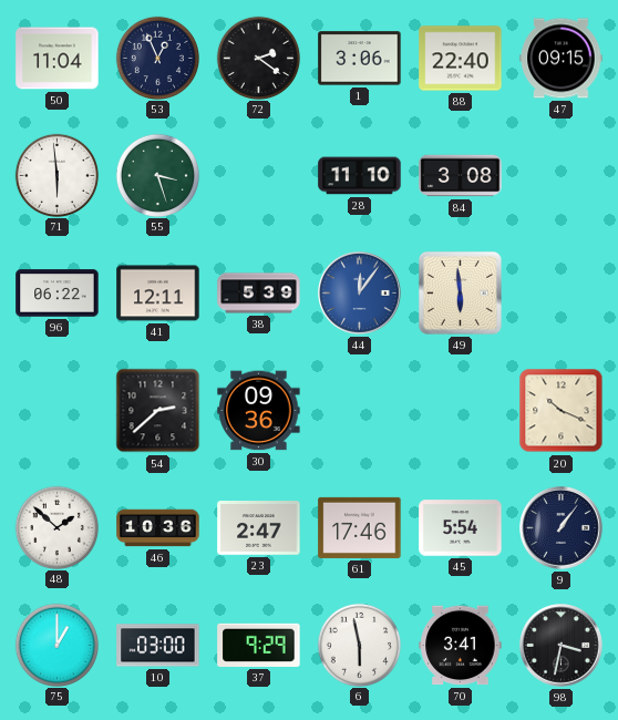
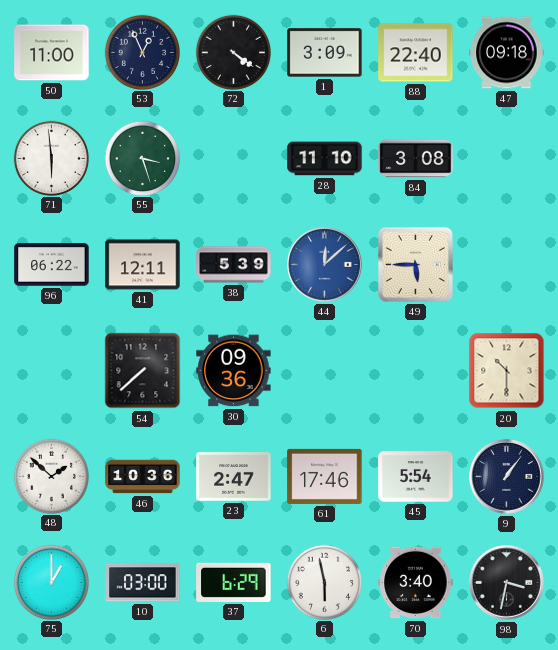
50: 11:04 -> 11:00 (52, 53)
72: 2:21 -> 4:21 (233, 52)
1: 3:06 -> 3:09 (325, 53)
47: 09:15 -> 09:18 (507, 53)
44: 12:06 -> 12:08 (325, 265)
49: 5:59 -> 5:45 (415, 264)
54: 2:38 -> 7:38 (143, 371)
20: 10:19 -> 10:30 (507, 371)
37: 9:29 -> 6:29 (234, 582)
70: 3:41 -> 3:40 (416, 583)
